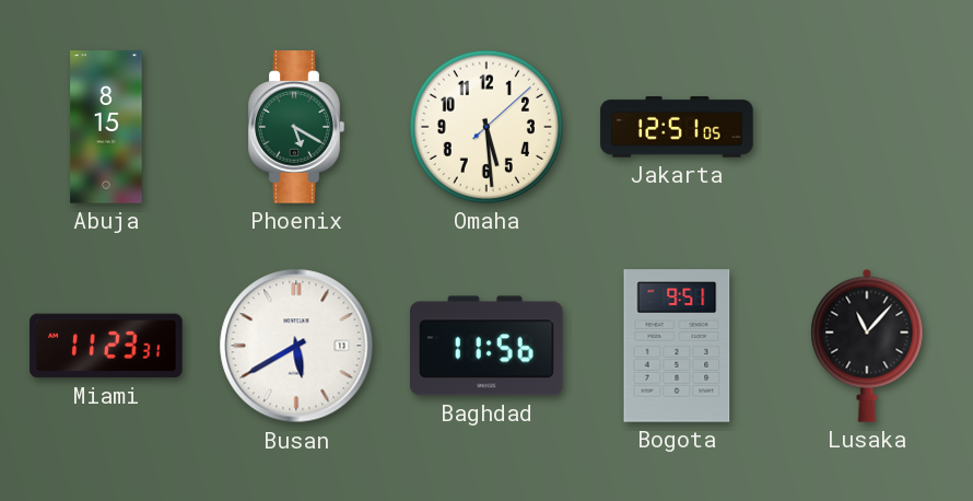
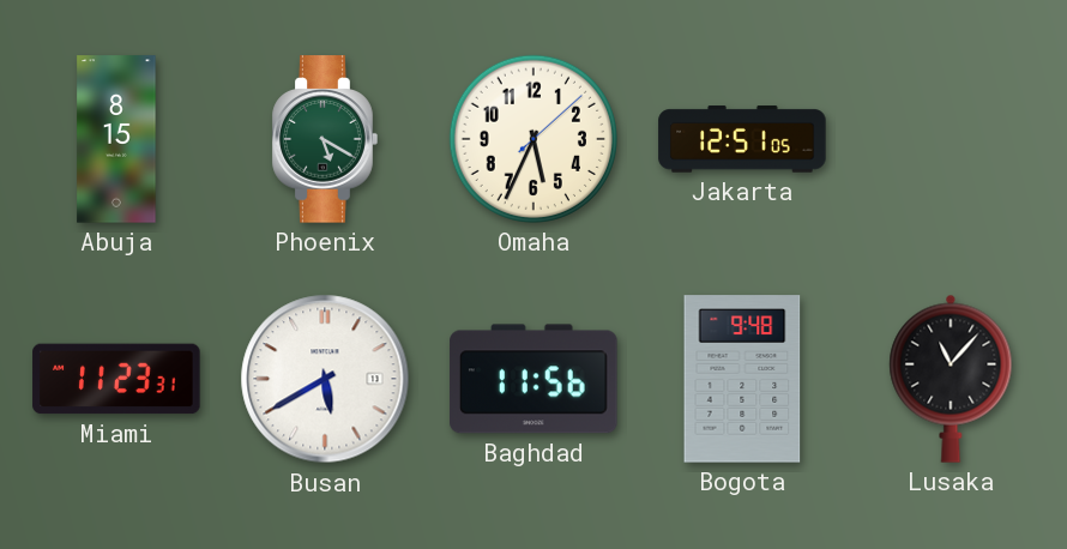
Omaha: 5:29 -> 5:34 (533, 139)
Bogota: 9:51 -> 9:48 (742, 379)
